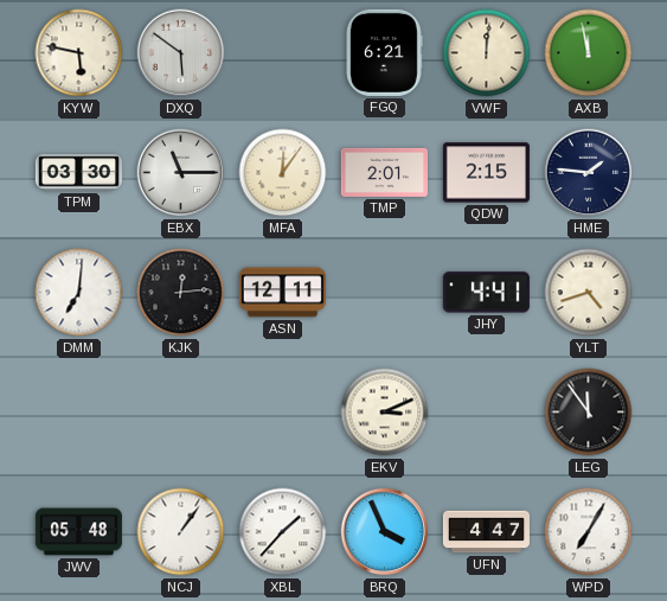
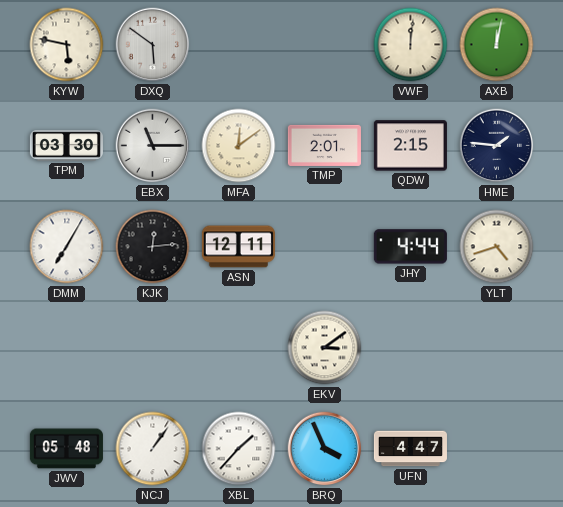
FGQ: 6:21 -> none (384, 52)
AXB: 11:58 -> 12:02 (497, 45)
MFA: 12:06 -> 12:09 (239, 146)
DMM: 7:01 -> 7:05 (67, 247)
JHY: 4:41 -> 4:44 (410, 247)
EKV: 3:11 -> 3:09 (325, 348)
LEG: 11:54 -> none (589, 413)
WPD: 7:05 -> none (589, 532)
